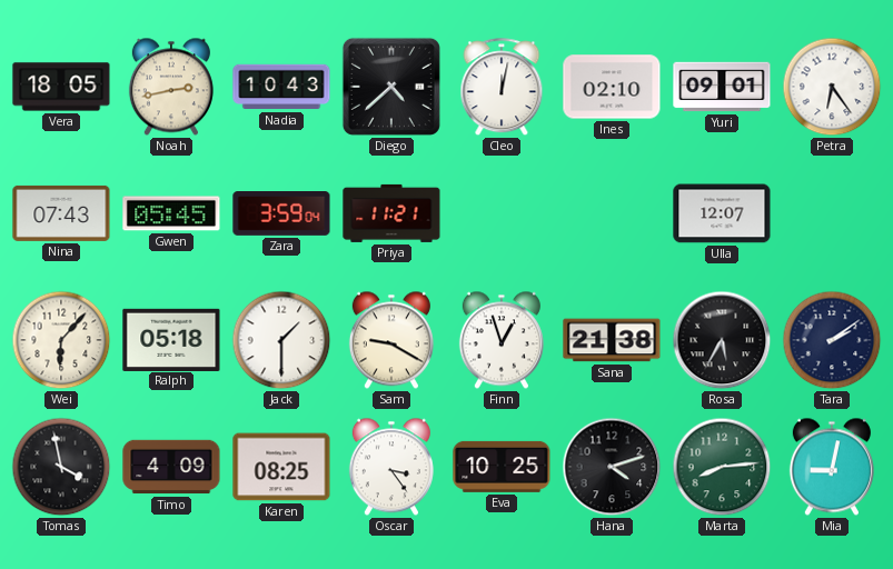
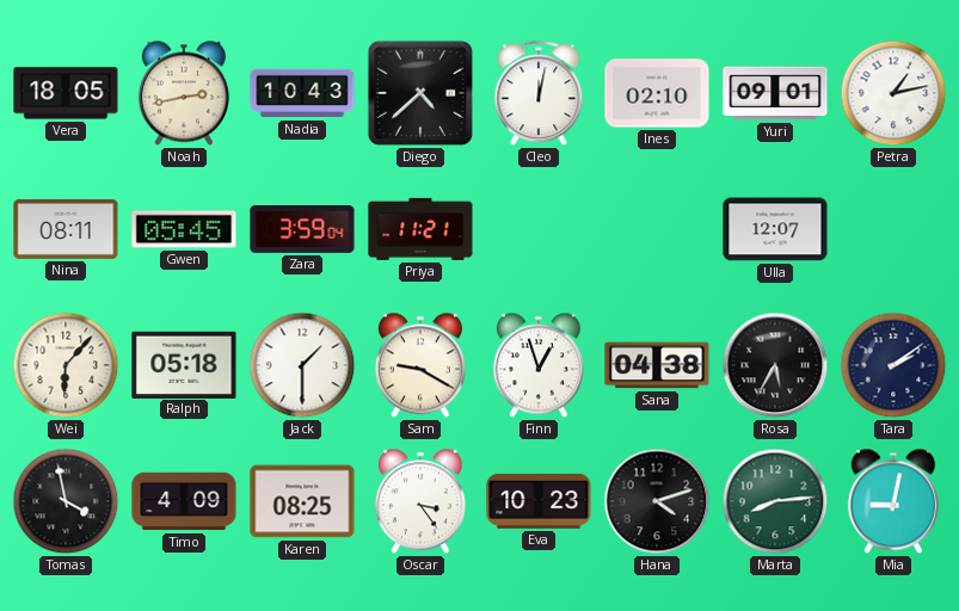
Petra: 6:24 -> 1:13 (893, 93)
Nina: 07:43 -> 08:11 (66, 229)
Sana: 21:38 -> 04:38 (657, 365)
Eva: 10:25 -> 10:23 (539, 501)
